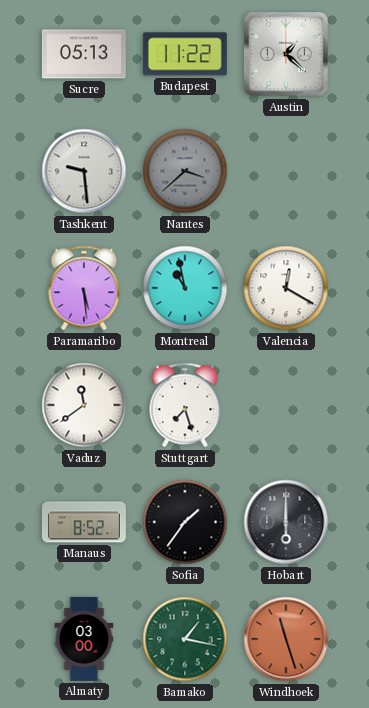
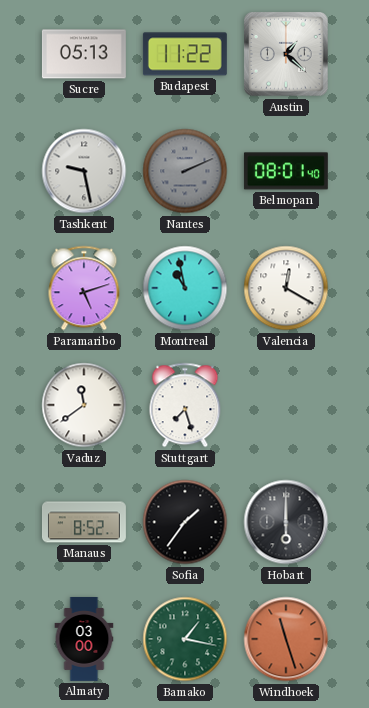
Tashkent: 9:29 -> 9:28 (84, 171)
Nantes: 3:38 -> 2:11 (185, 171)
Belmopan: none -> 08:01 (286, 171)
Paramaribo: 5:29 -> 5:12 (84, 288)
